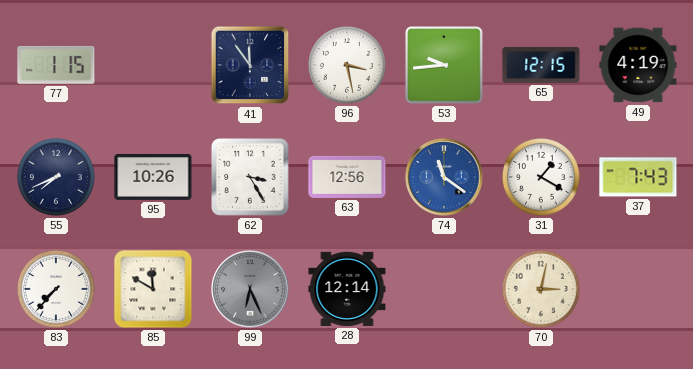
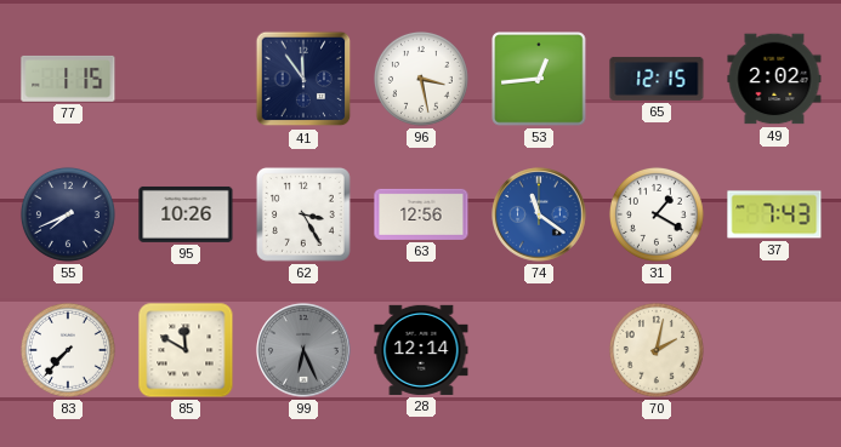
53: 9:44 -> 12:44 (539, 79)
49: 4:19 -> 2:02 (774, 79)
70: 3:02 -> 2:02 (657, 350)
